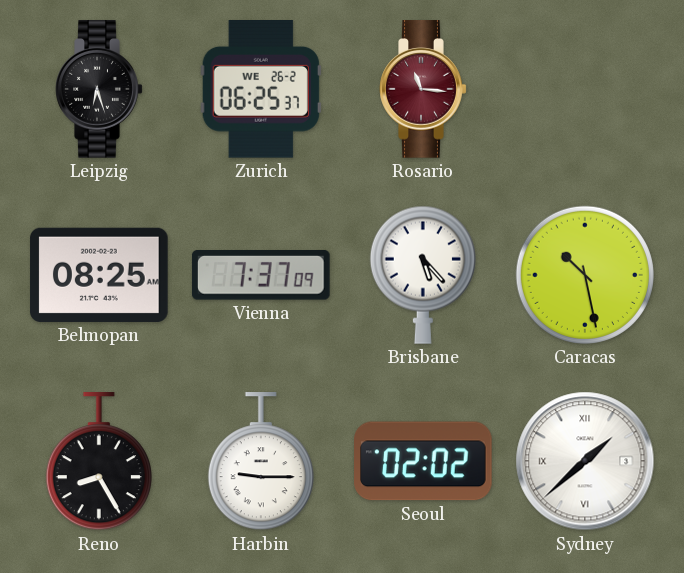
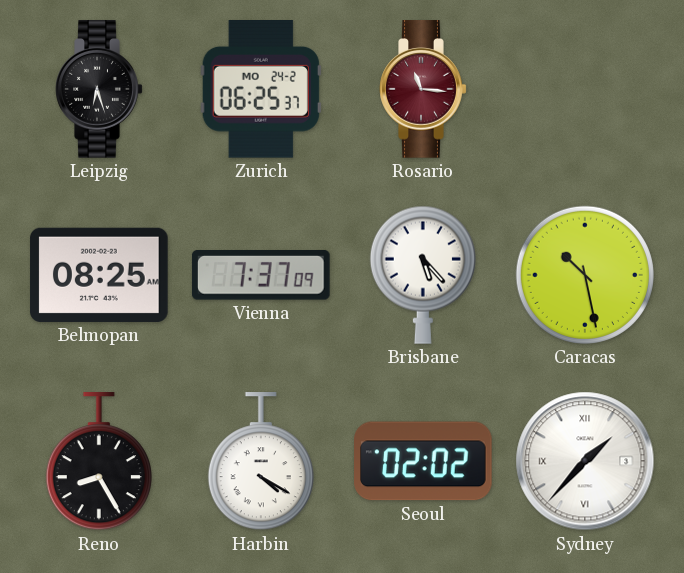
Zurich date: WE 26-2 -> MO 24-2 (261, 90)
Harbin: 9:15 -> 4:20 (261, 462)
Sydney: 1:38 -> 1:37 (585, 461)
